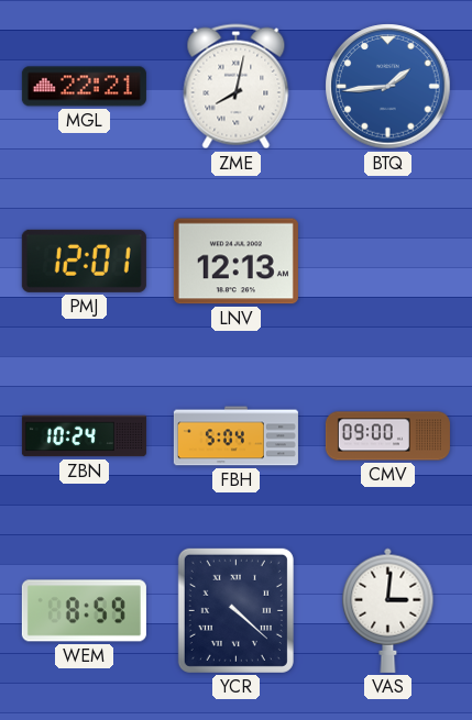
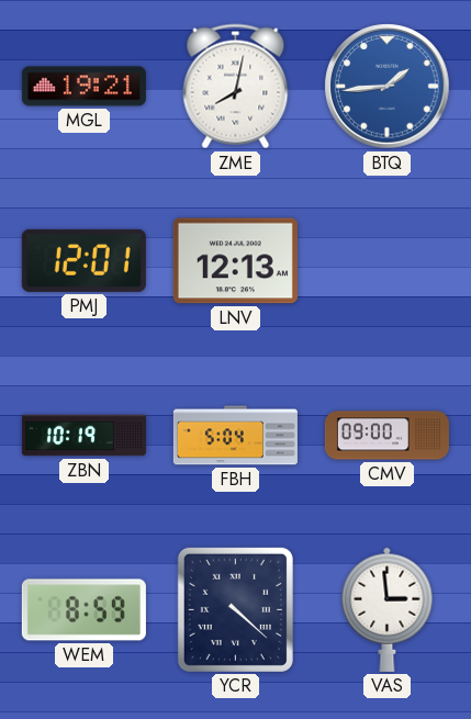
MGL: 22:21 -> 19:21 (83, 87)
ZBN: 10:24 -> 10:19 (83, 436)
VAS: 3:01 -> 2:59 (388, 609)
